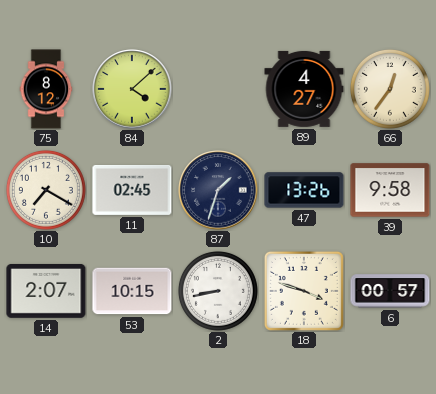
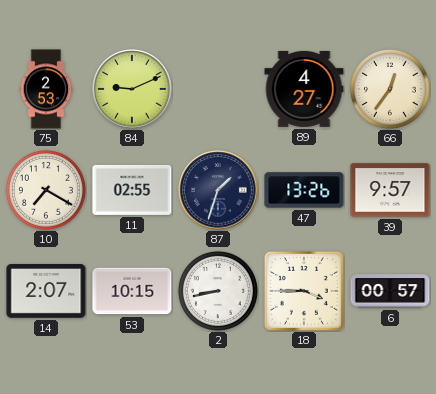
75: 8:12 -> 2:53 (46, 89)
84: 4:08 -> 9:11 (132, 89)
11: 02:45 -> 02:55 (132, 190)
39: 9:58 -> 9:57 (390, 190)
18: 3:48 -> 3:45 (304, 291)
